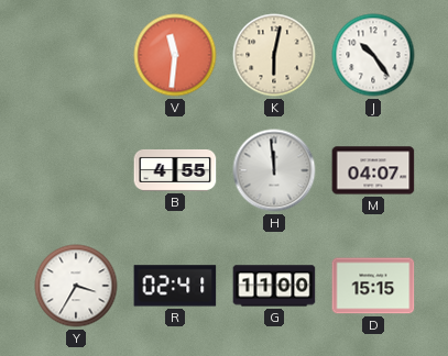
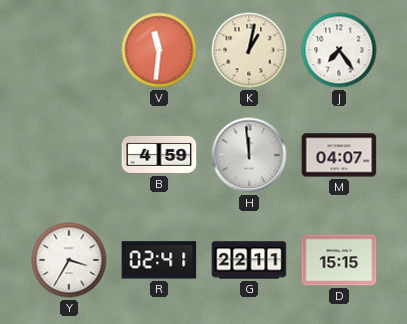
K: 6:02 -> 1:02 (249, 50)
J: 10:24 -> 7:24 (339, 50)
B: 4:55 -> 4:59 (159, 155)
G: 11:00 -> 22:11 (249, 260)
